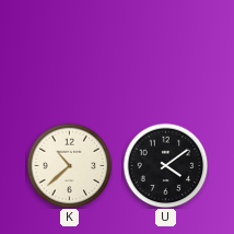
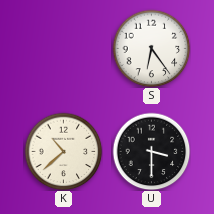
S: none -> 6:24 (151, 48)
U: 4:09 -> 3:30 (151, 151)
